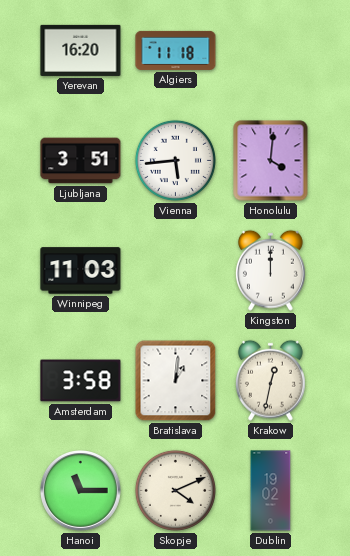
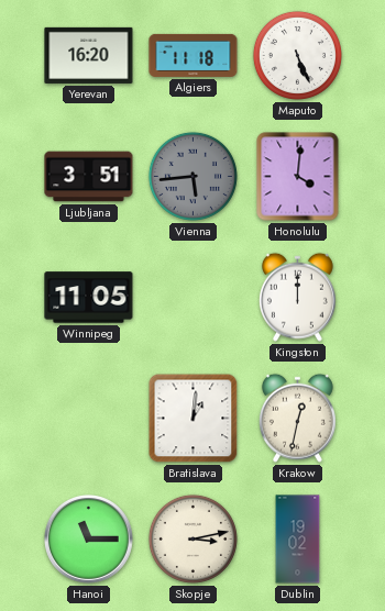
Maputo: none -> 5:26 (297, 55)
Vienna dial: white -> grey (193, 176)
Winnipeg: 11:03 -> 11:05 (89, 298)
Amsterdam: 3:58 -> none (81, 381)
Skopje: 4:11 -> 3:13 (193, 538)
